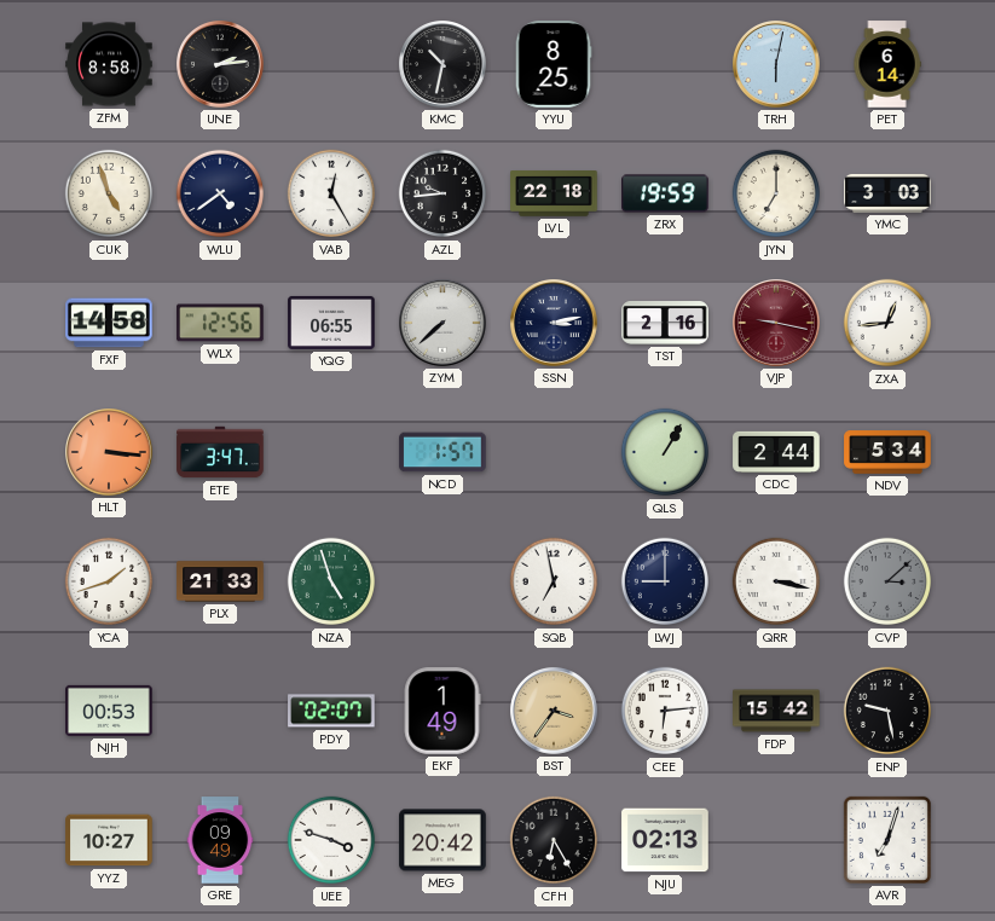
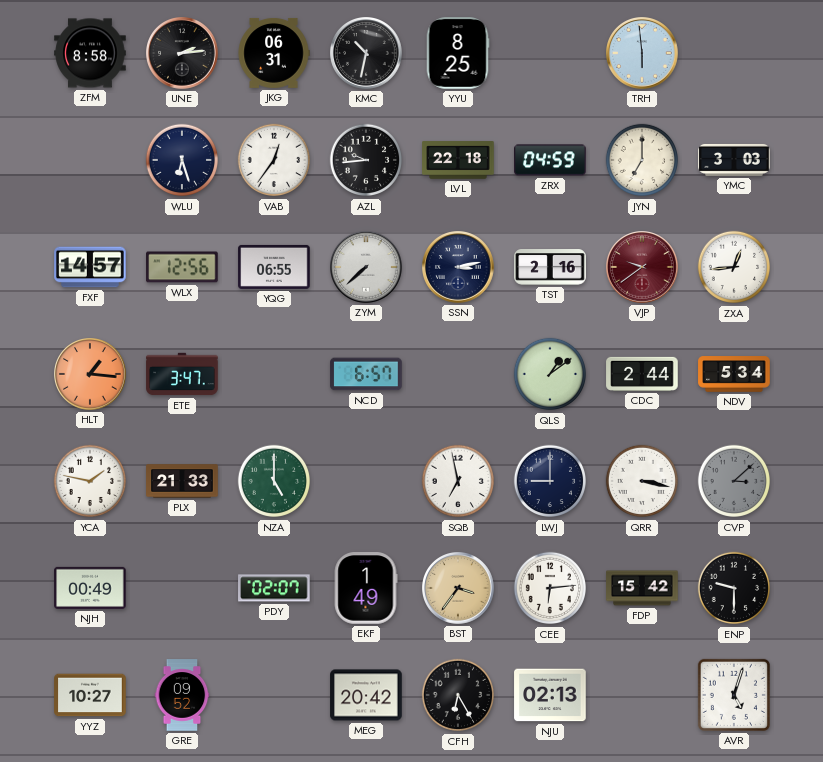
JKG: none -> 06:31 (274, 53)
TRH: 6:02 -> 5:59 (642, 53)
PET: 6:14 -> none (887, 64)
CUK: 4:57 -> none (109, 193)
WLU: 4:39 -> 6:27 (182, 160)
VAB: 12:25 -> 12:36 (274, 160)
ZRX: 19:59 -> 04:59 (550, 160)
FXF: 14:58 -> 14:57 (90, 267)
VJP: 9:17 -> 9:39 (642, 267)
HLT: 3:16 -> 1:16 (90, 374)
NCD: 1:57 -> 6:57 (366, 374)
QLS: 1:05 -> 1:09 (550, 374)
YCA: 1:42 -> 1:47 (90, 481)
NZA: 4:57 -> 5:00 (274, 481)
NJH: 00:53 -> 00:49 (90, 588)
ENP: 9:28 -> 9:30 (734, 588)
GRE: 09:49 -> 09:52 (182, 695)
UEE: 3:48 -> none (331, 840)
AVR: 7:03 -> 5:03 (734, 695)
